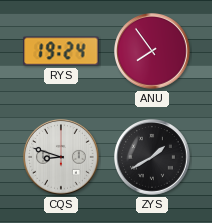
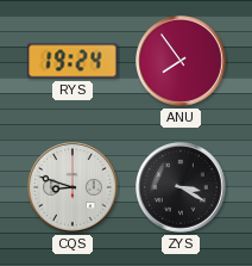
ZYS: 1:40 -> 3:20 (182, 188)
